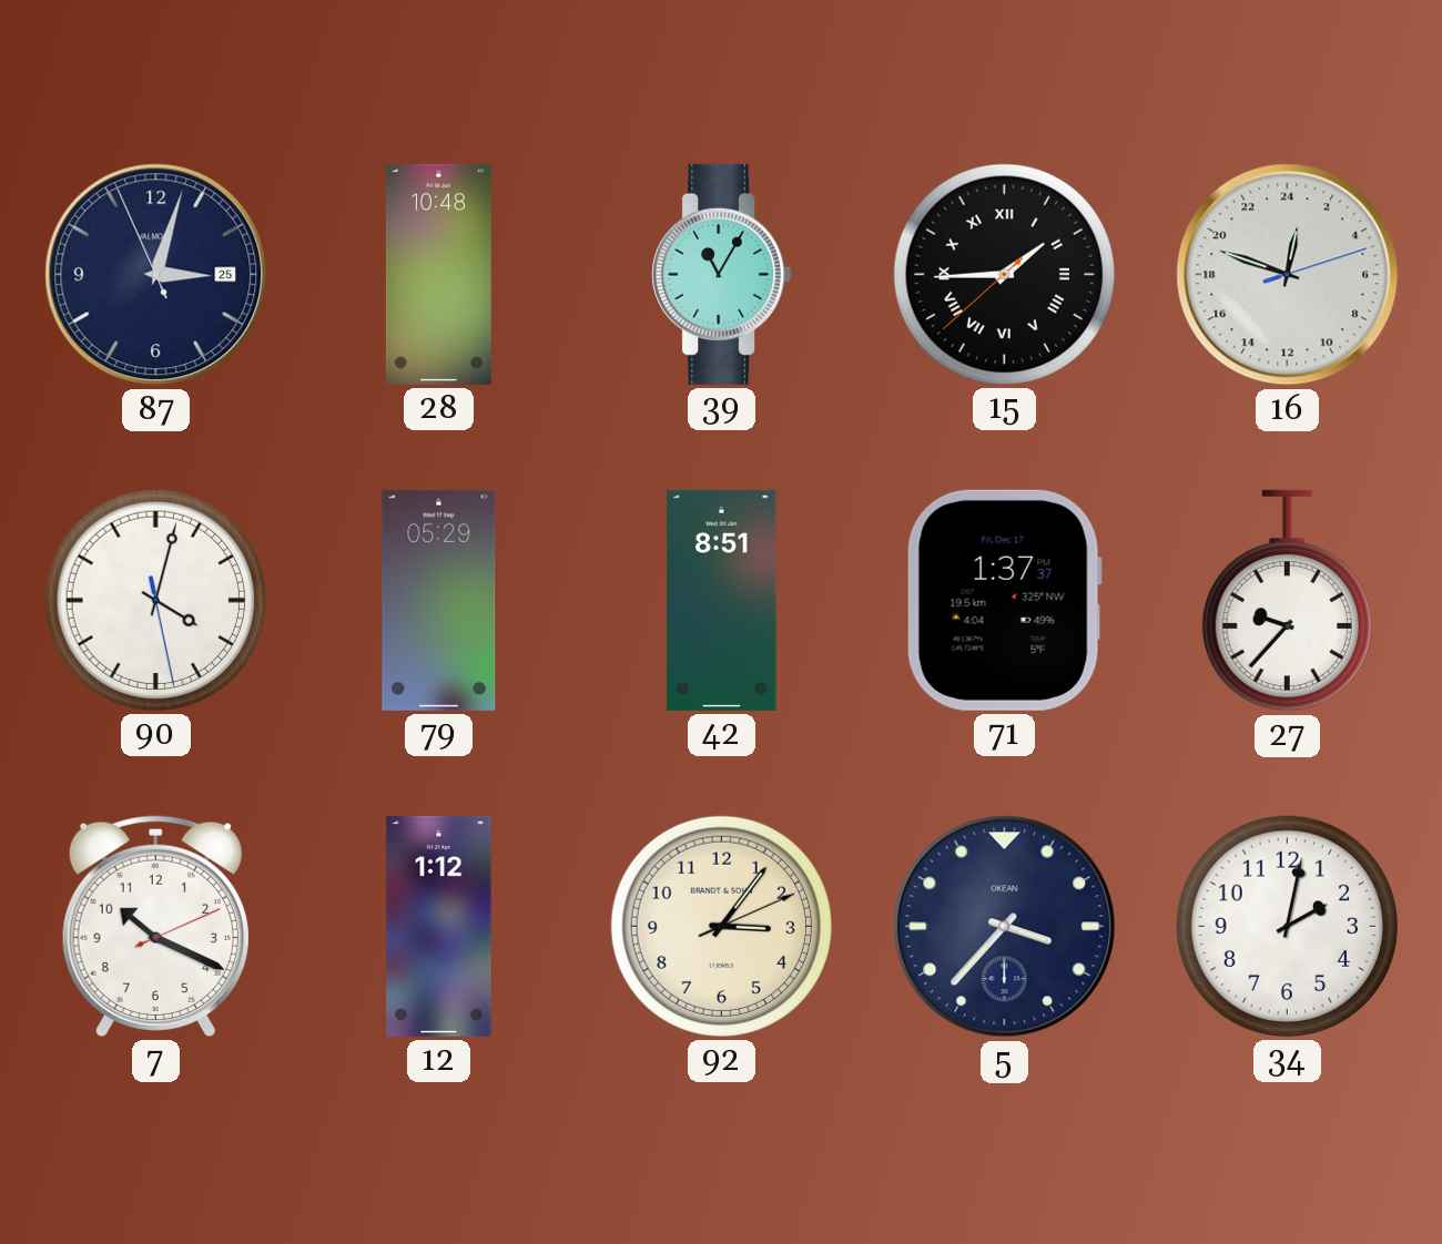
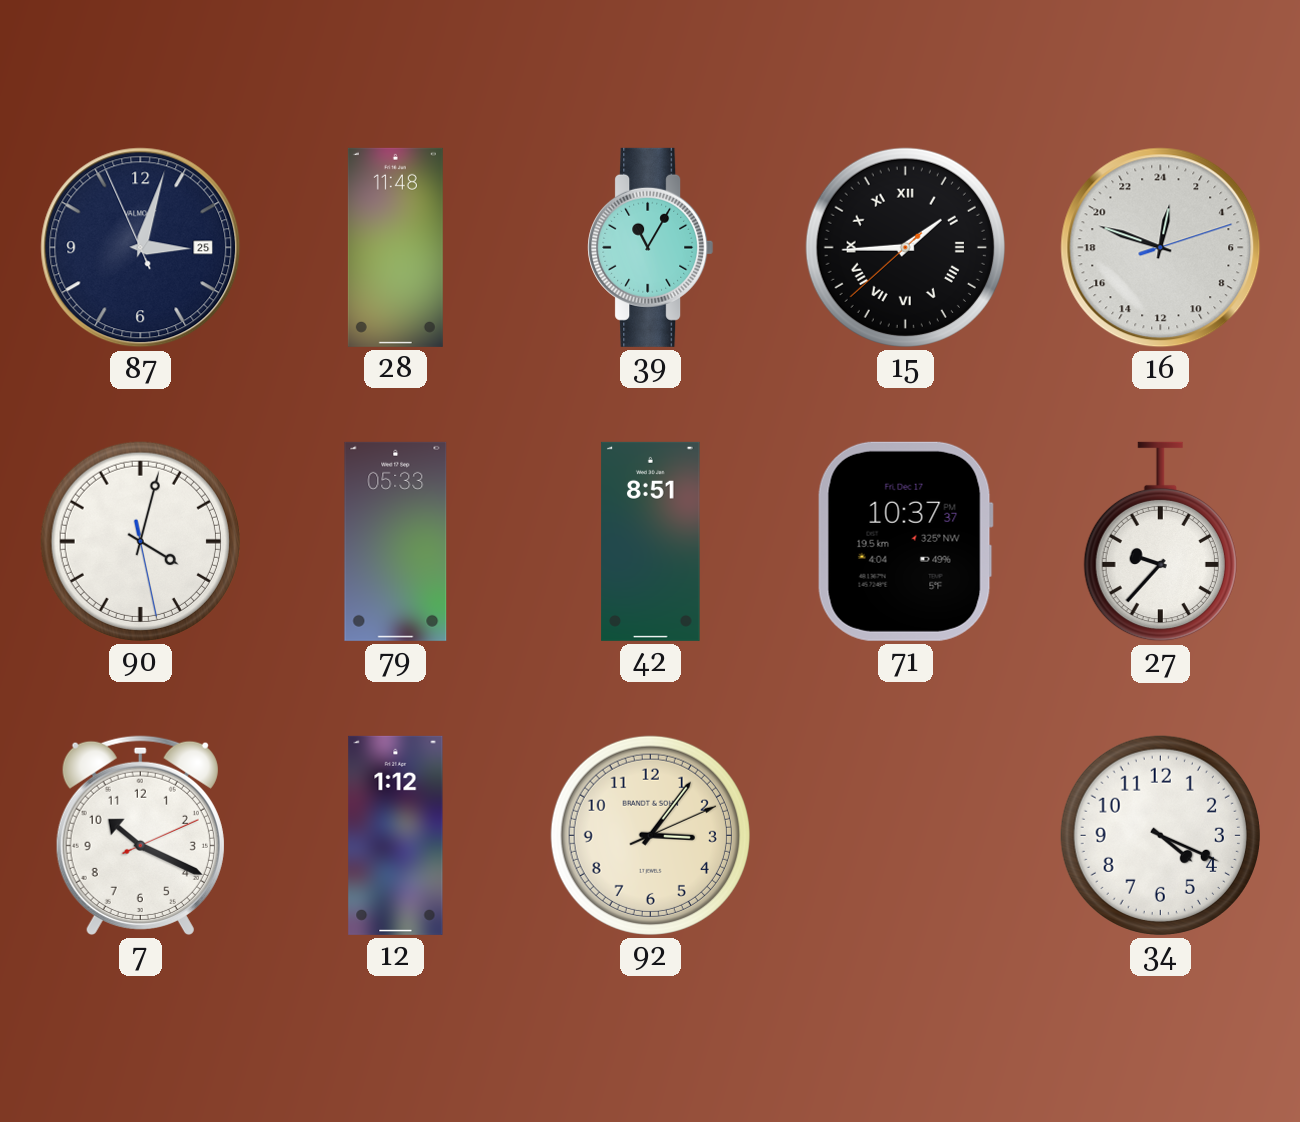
28: 10:48 -> 11:48 (395, 247)
79: 05:29 -> 05:33 (396, 541)
71: 1:37 -> 10:37 (905, 541)
5: 3:37 -> none (1005, 927)
34: 2:02 -> 4:19 (1160, 835)
